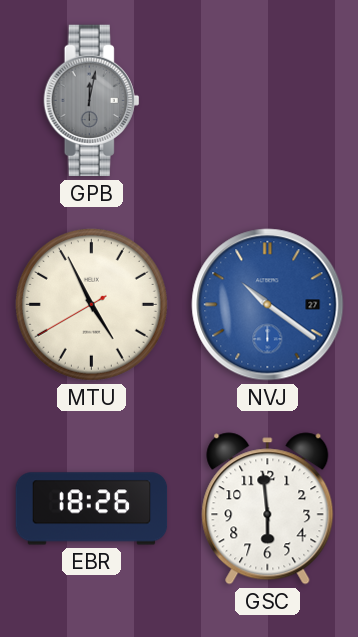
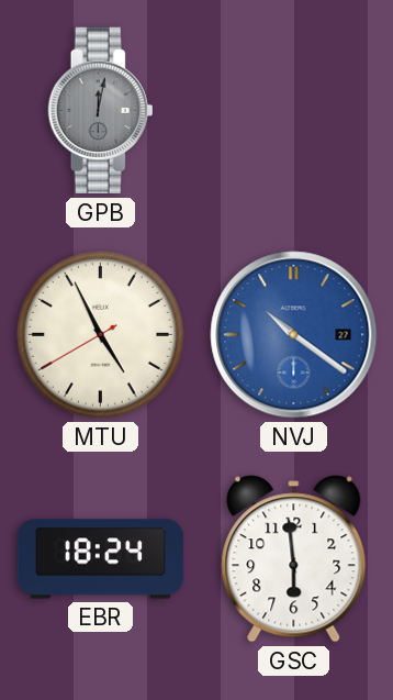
EBR: 18:26 -> 18:24 (101, 559)
